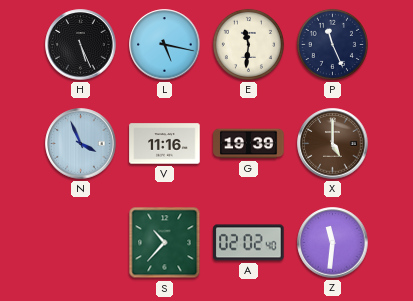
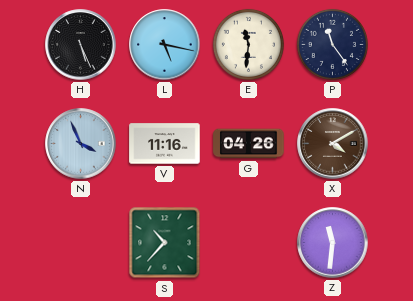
P: 11:26 -> 11:24 (332, 44)
G: 19:39 -> 04:26 (249, 144)
X: 5:00 -> 4:10 (333, 144)
A: 02:02 -> none (249, 243)
